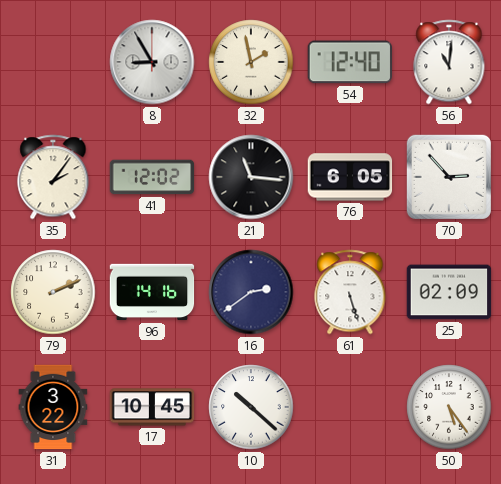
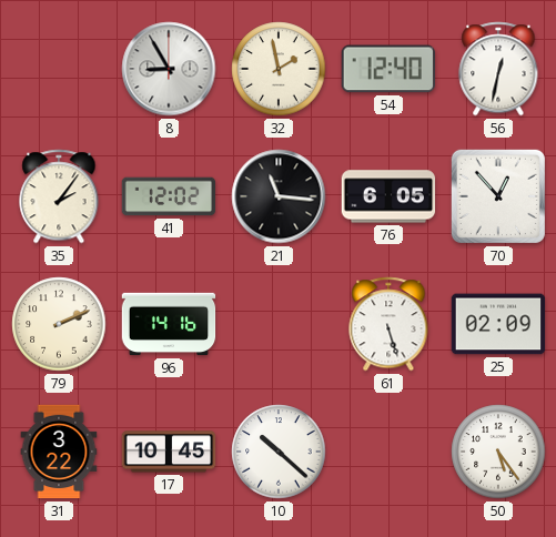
56: 11:01 -> 12:32 (498, 69)
70: 2:53 -> 12:53 (498, 196)
16: 2:39 -> none (251, 292)
